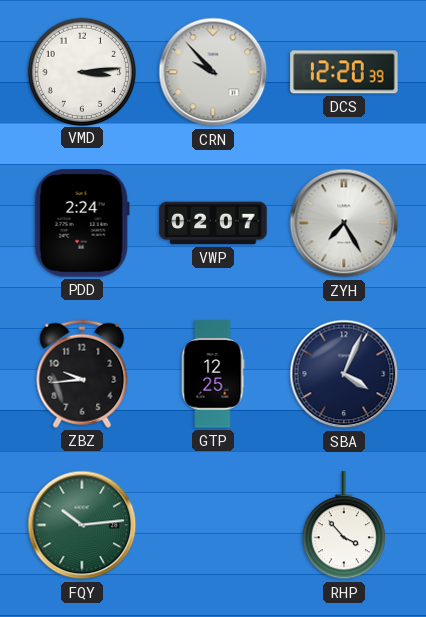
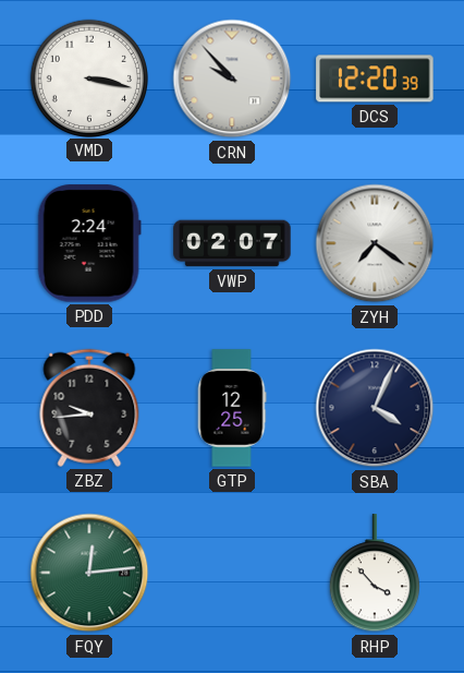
VMD: 3:14 -> 3:17 (88, 77)
ZYH: 7:25 -> 7:21 (375, 243)
FQY: 10:14 -> 12:14 (89, 573)
